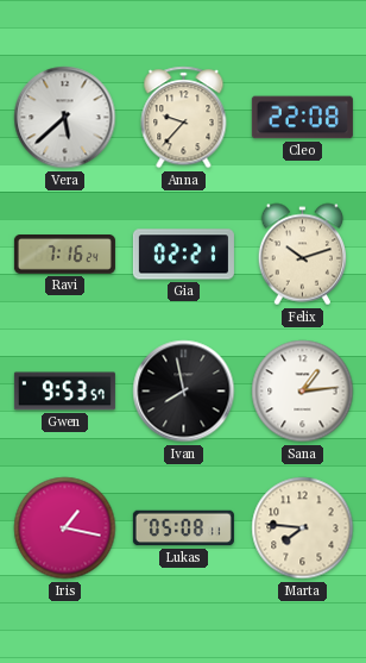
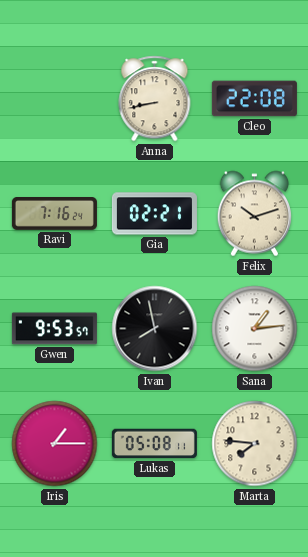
Vera: 5:38 -> none (65, 118)
Anna: 9:37 -> 8:43 (155, 99)
Iris: 1:17 -> 1:15 (55, 444)
